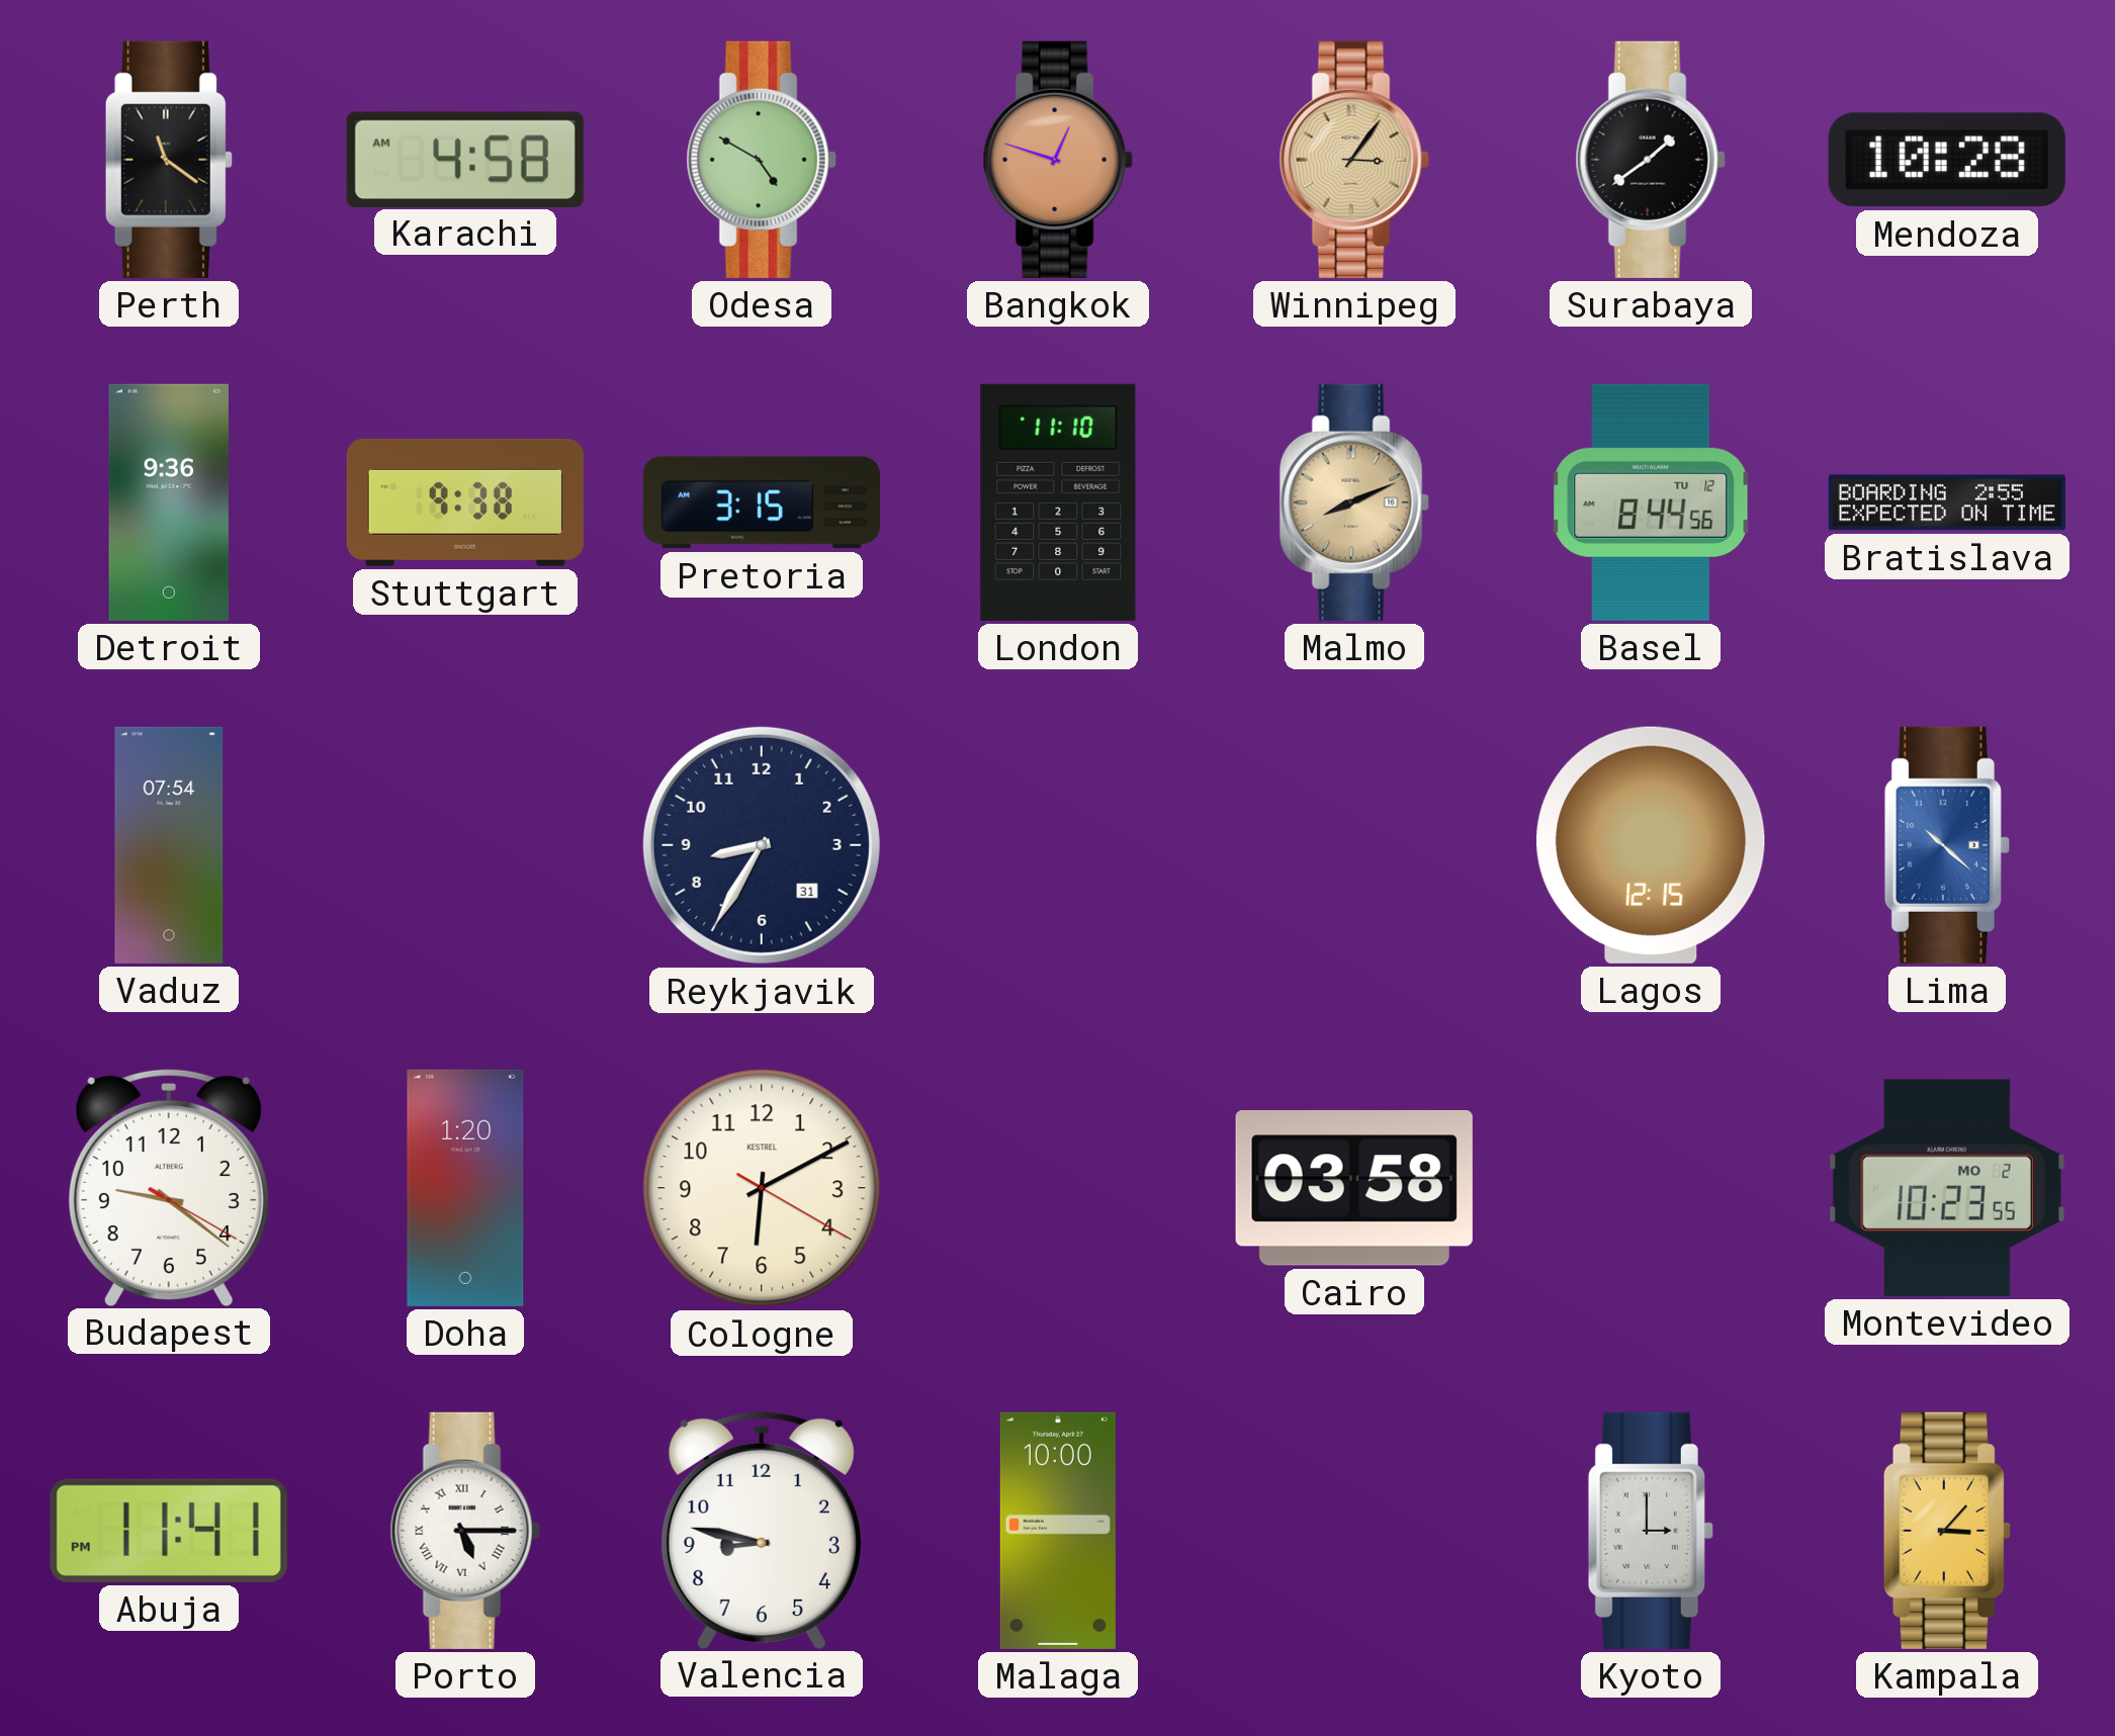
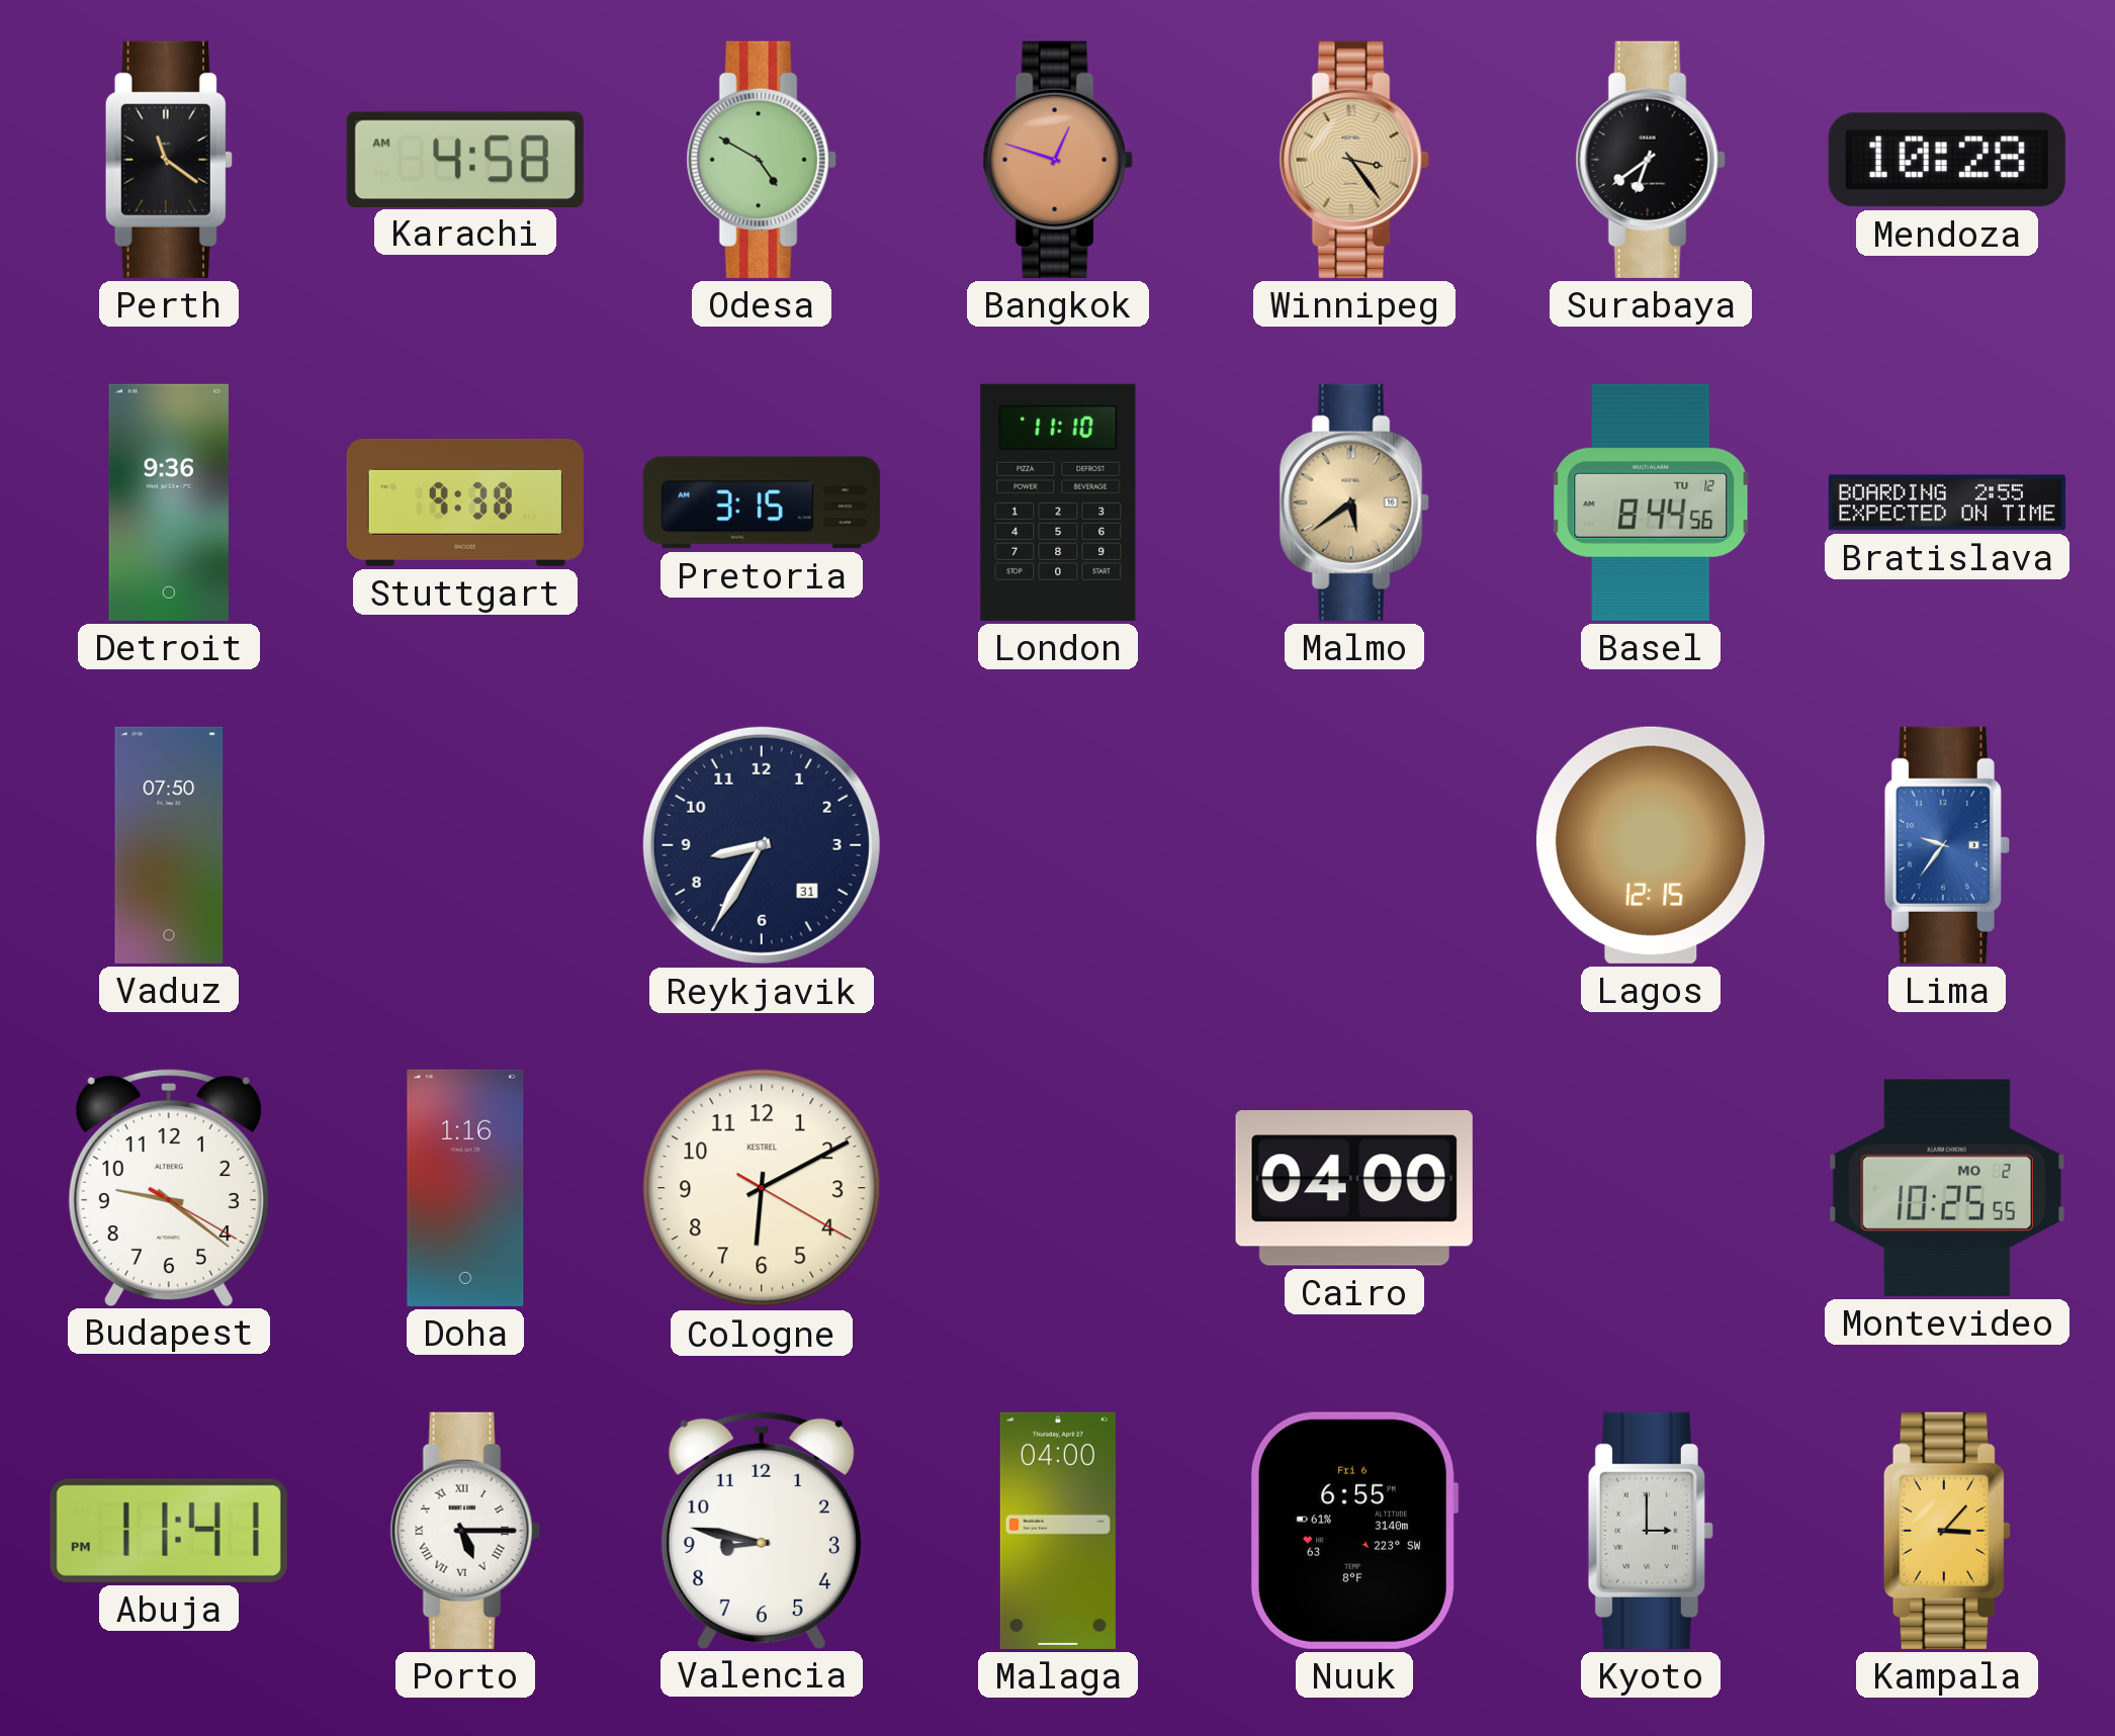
Winnipeg: 3:06 -> 3:24 (1354, 160)
Surabaya: 1:39 -> 6:39 (1651, 160)
Malmo: 8:11 -> 5:39 (1354, 502)
Vaduz: 07:54 -> 07:50 (169, 845)
Lima: 10:22 -> 9:36 (1947, 845)
Doha: 1:20 -> 1:16 (465, 1188)
Cairo: 03:58 -> 04:00 (1354, 1188)
Montevideo: 10:23 -> 10:25 (1947, 1188)
Malaga: 10:00 -> 04:00 (1058, 1531)
Nuuk: none -> 6:55 (1354, 1531)
